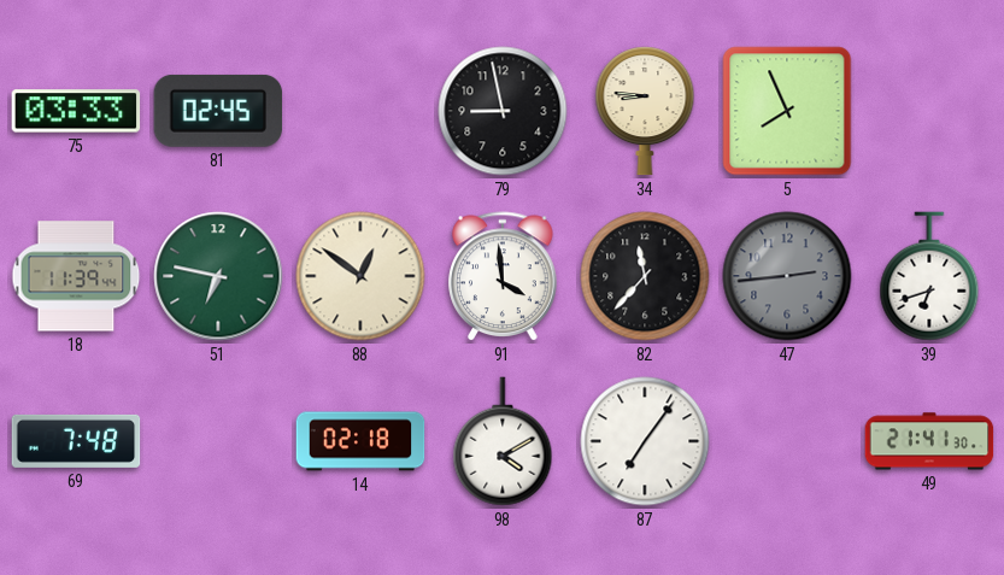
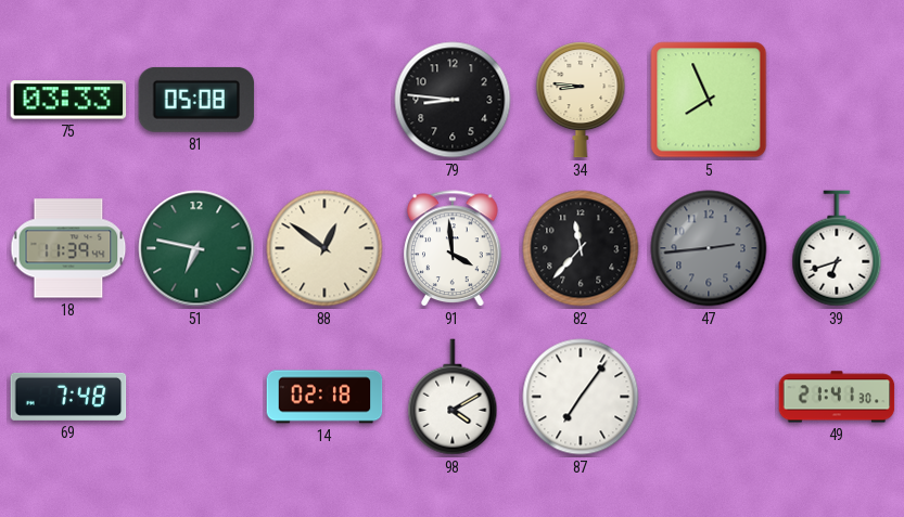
81: 02:45 -> 05:08 (196, 100)
79: 8:58 -> 8:46 (453, 100)
